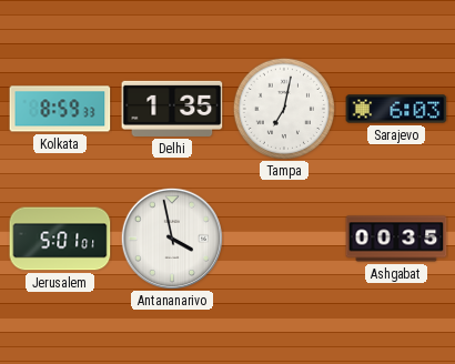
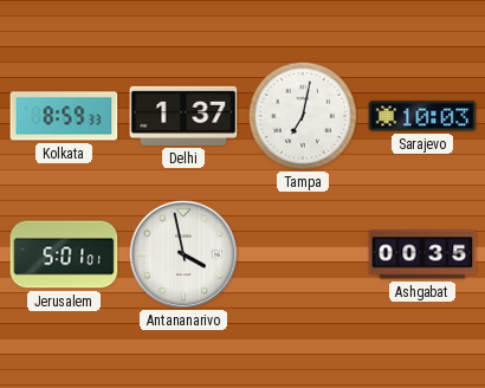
Delhi: 1:35 -> 1:37 (183, 116)
Sarajevo: 6:03 -> 10:03 (422, 116)
